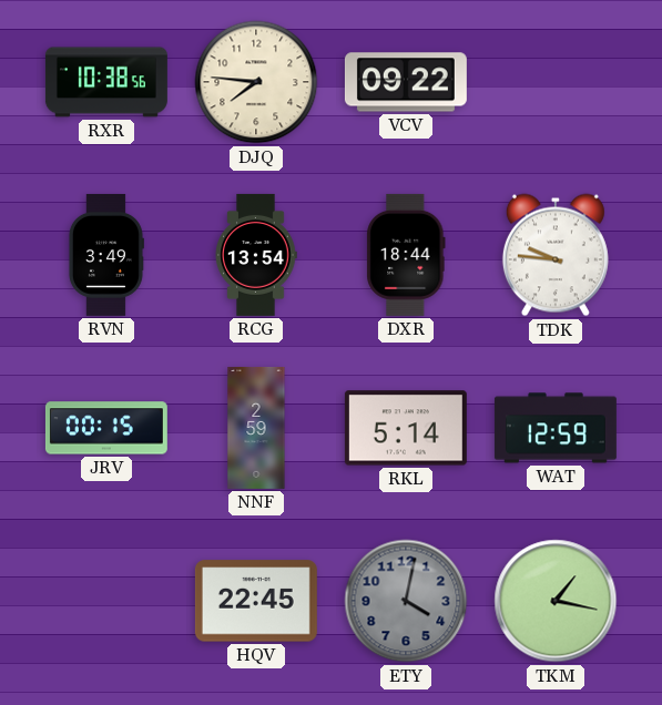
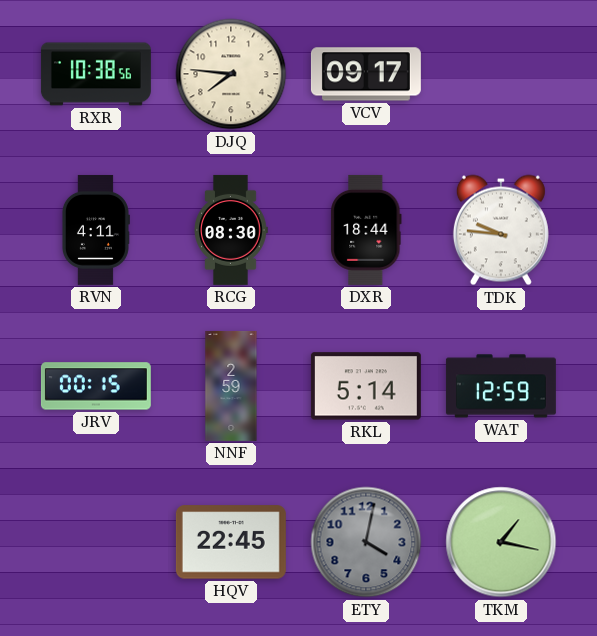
VCV: 09:22 -> 09:17 (366, 74)
RVN: 3:49 -> 4:11 (95, 230)
RCG: 13:54 -> 08:30 (231, 230)
